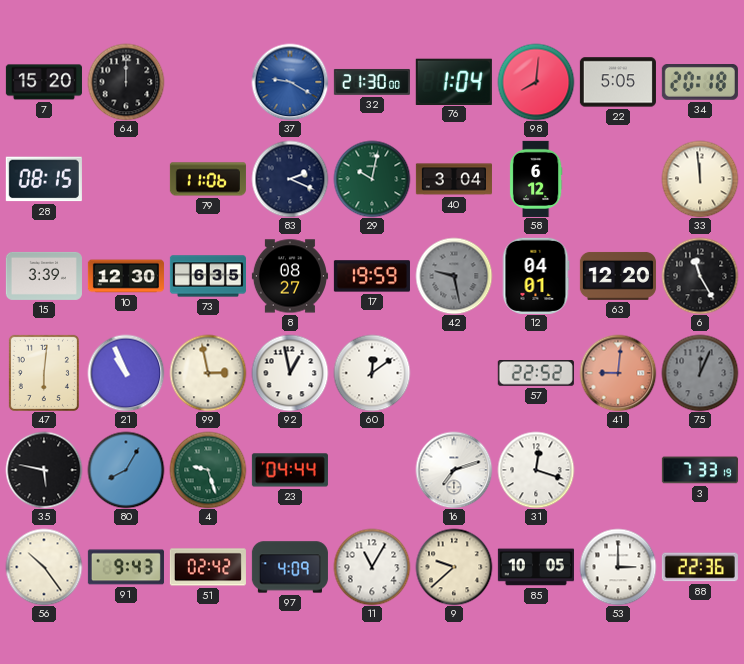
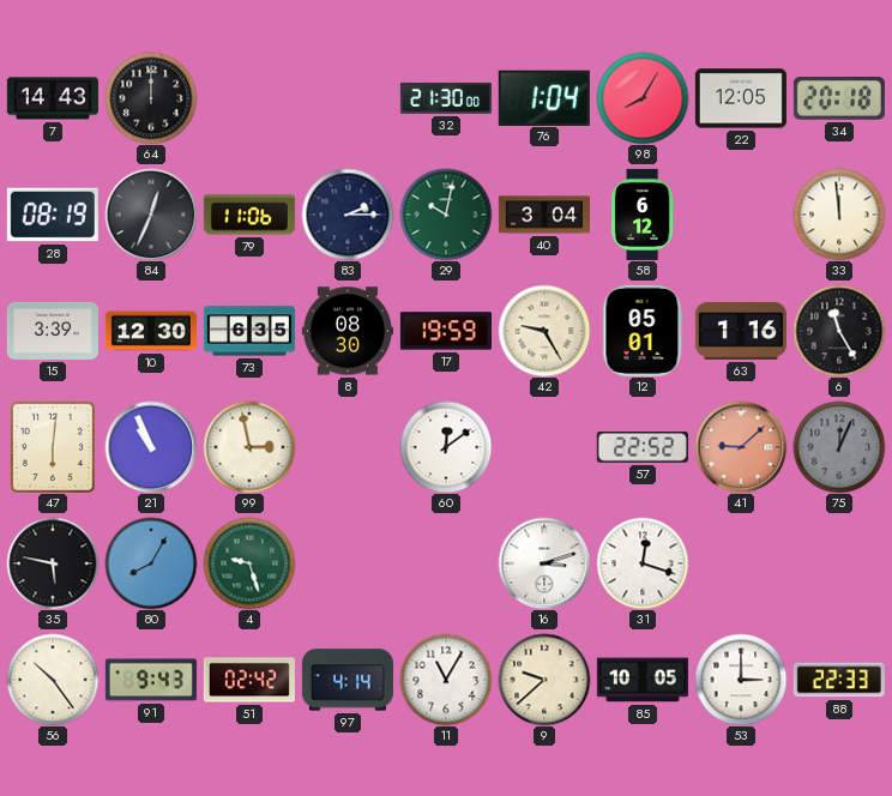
7: 15:20 -> 14:43 (53, 98)
37: 9:20 -> none (290, 82)
98: 8:01 -> 8:05 (643, 98)
22: 5:05 -> 12:05 (741, 98)
28: 08:15 -> 08:19 (53, 215)
84: none -> 12:34 (151, 215)
83: 2:19 -> 2:15 (348, 215)
8: 08:27 -> 08:30 (348, 331)
42: 9:28 -> 9:25 (544, 331)
42 dial: grey -> cream (544, 331)
12: 04:01 -> 05:01 (643, 331)
63: 12:20 -> 1:16 (741, 331)
92: 12:58 -> none (290, 373)
41: 9:01 -> 9:08 (741, 447)
23: 04:44 -> none (290, 470)
16: 7:12 -> 3:12 (544, 563)
3: 7:33 -> none (700, 470)
97: 4:09 -> 4:14 (348, 680)
88: 22:36 -> 22:33 (839, 680)
